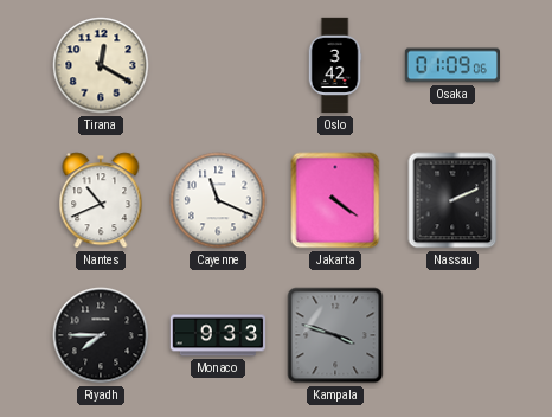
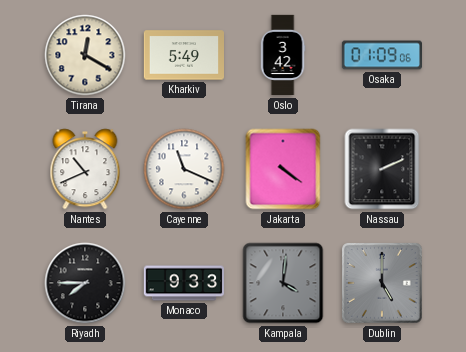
Kharkiv: none -> 5:49 (183, 55)
Kampala: 3:48 -> 4:01 (283, 283)
Dublin: none -> 5:00 (383, 284)
